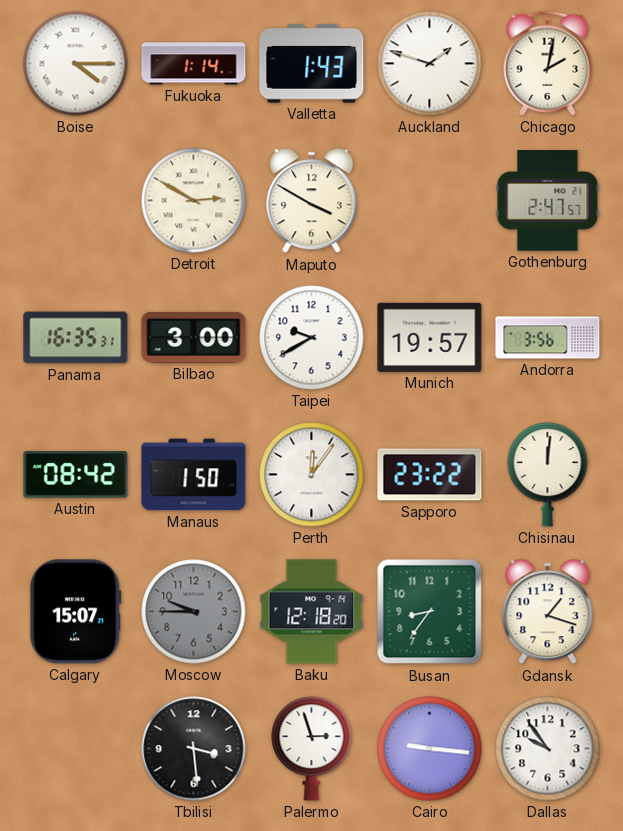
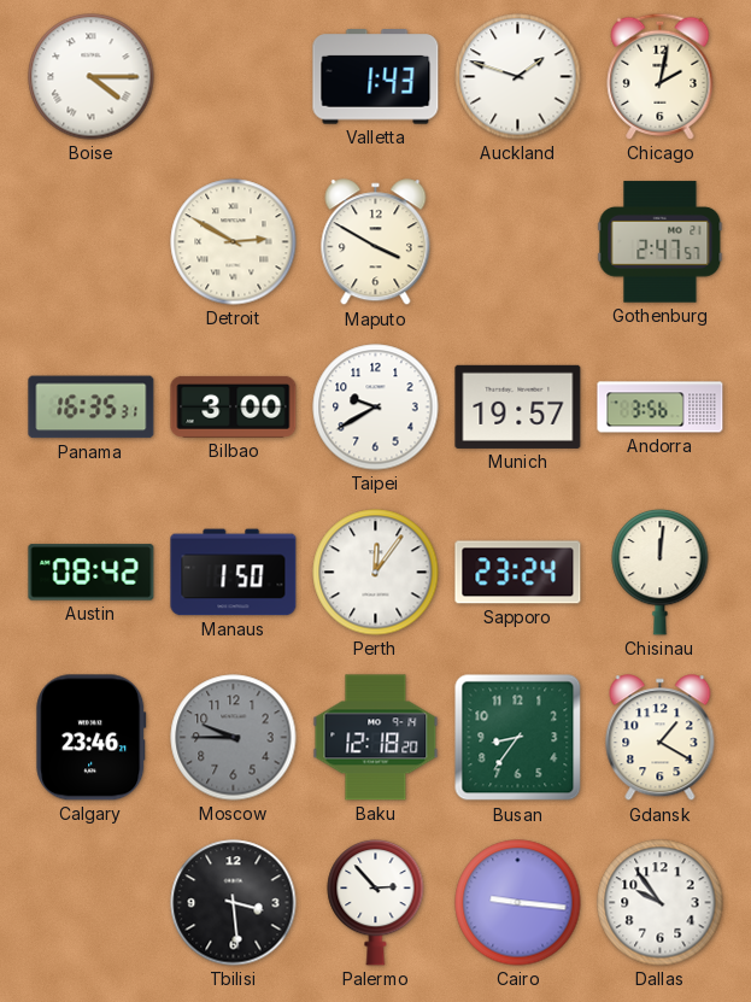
Fukuoka: 1:14 -> none (194, 64)
Sapporo: 23:22 -> 23:24 (518, 573)
Calgary: 15:07 -> 23:46 (92, 738)
Gdansk: 1:18 -> 1:20 (661, 738)
Palermo: 2:57 -> 2:53 (376, 902)
